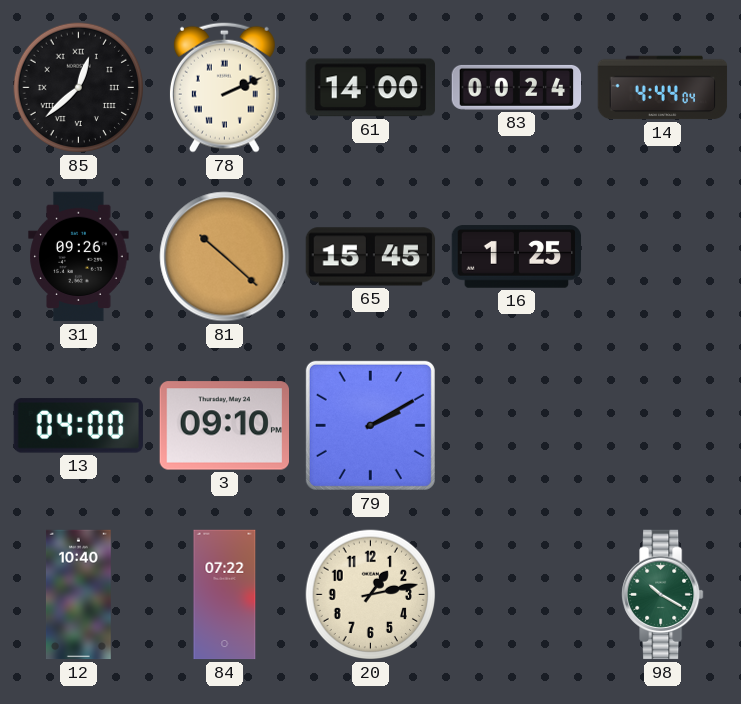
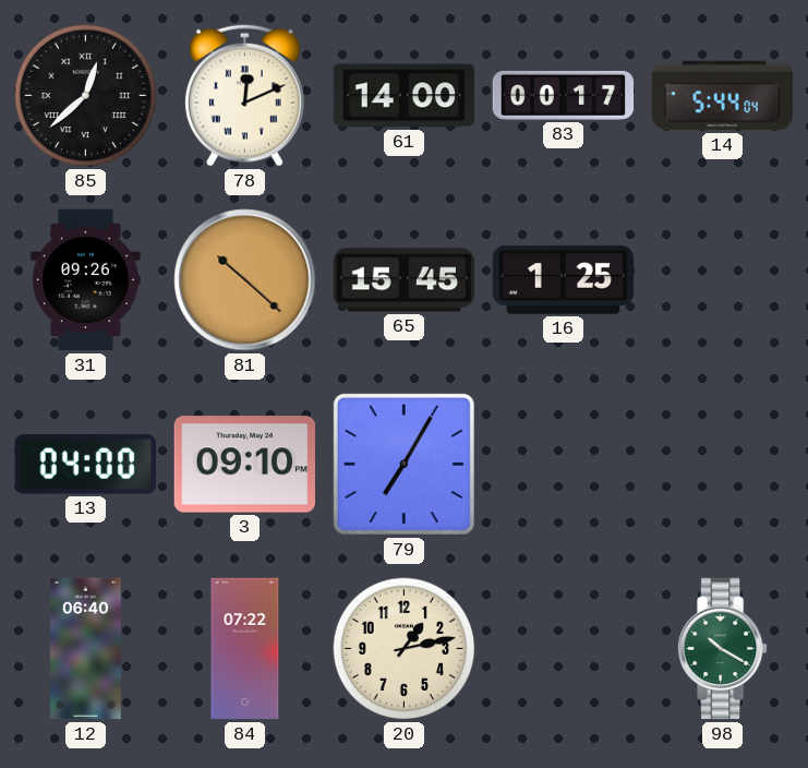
78: 2:11 -> 12:11 (244, 95)
83: 00:24 -> 00:17 (564, 95)
14: 4:44 -> 5:44 (723, 96)
79: 2:10 -> 7:05 (403, 464)
12: 10:40 -> 06:40 (85, 649)
